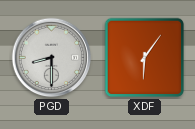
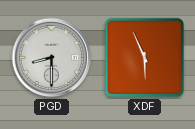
XDF: 6:06 -> 5:56 (145, 58)
